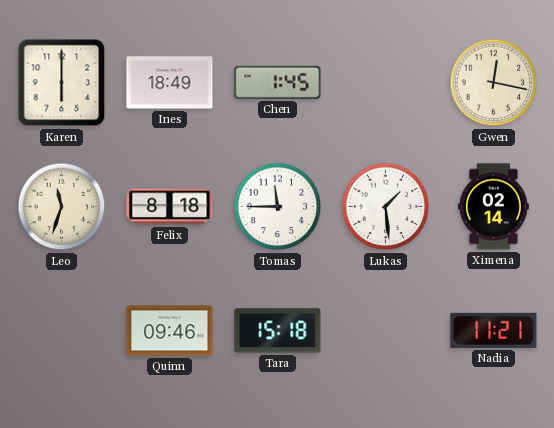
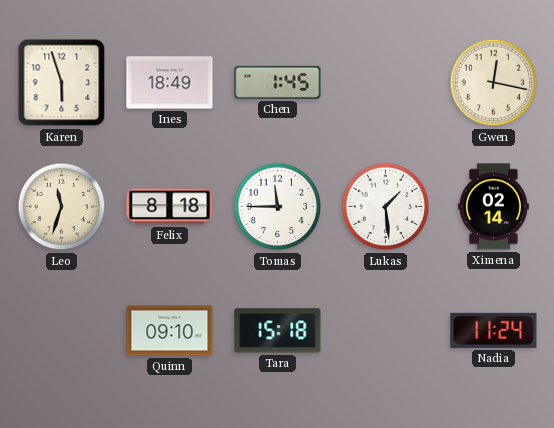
Karen: 6:00 -> 5:57 (62, 83)
Quinn: 09:46 -> 09:10 (170, 331)
Nadia: 11:21 -> 11:24 (494, 330)
